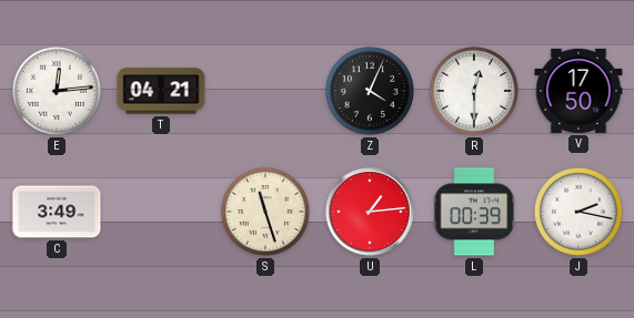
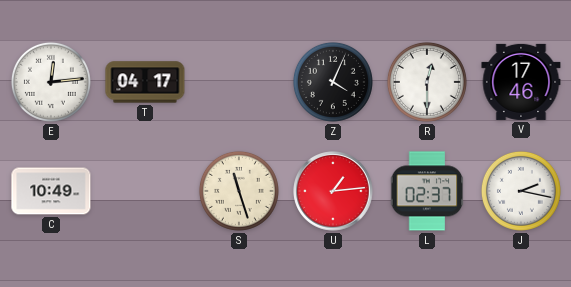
T: 04:21 -> 04:17 (145, 82)
V: 17:50 -> 17:46 (521, 82)
C: 3:49 -> 10:49 (51, 191)
L: 00:39 -> 02:37 (427, 191)
